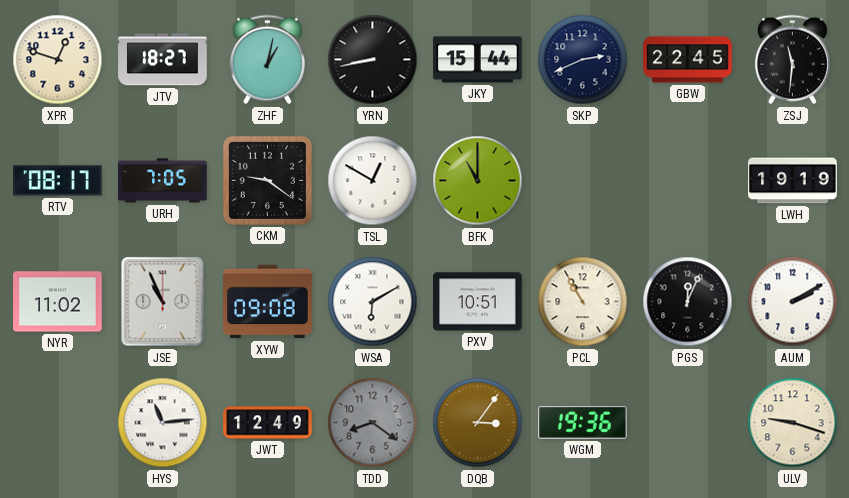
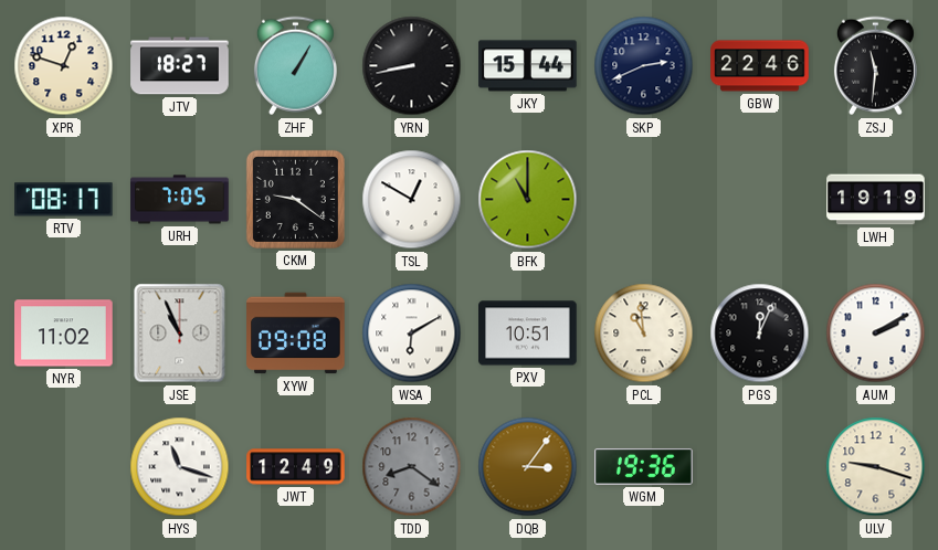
ZHF: 1:02 -> 1:05 (295, 66)
GBW: 22:45 -> 22:46 (760, 66)
PCL: 10:55 -> 10:59 (644, 334)
HYS: 11:14 -> 11:18 (180, 467)
